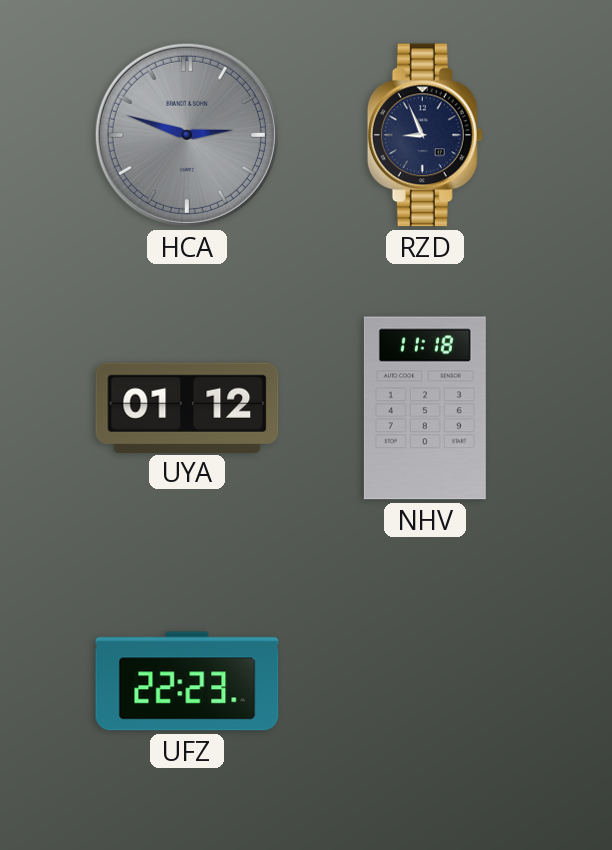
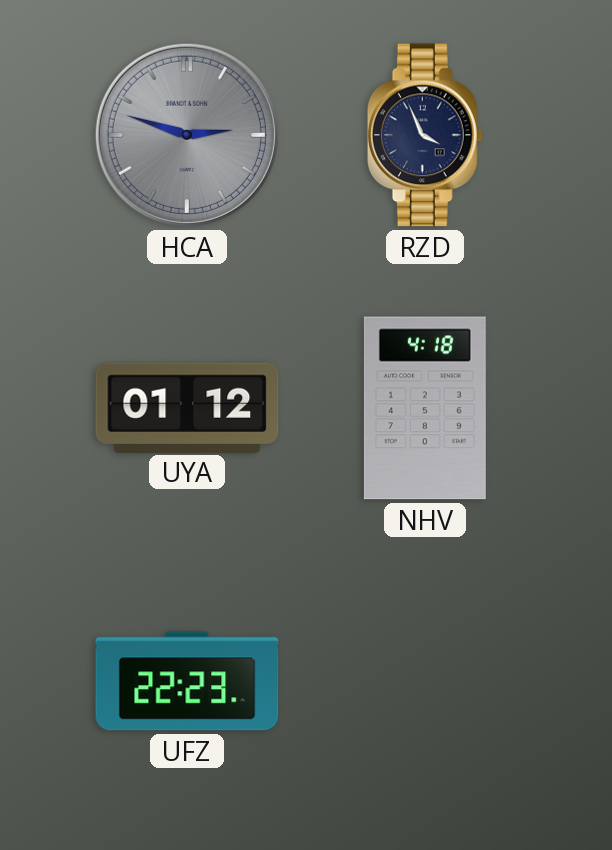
RZD: 8:56 -> 3:56 (425, 135)
NHV: 11:18 -> 4:18 (425, 408)
